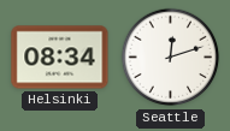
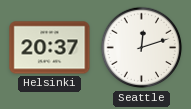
Helsinki: 08:34 -> 20:37 (50, 48)
